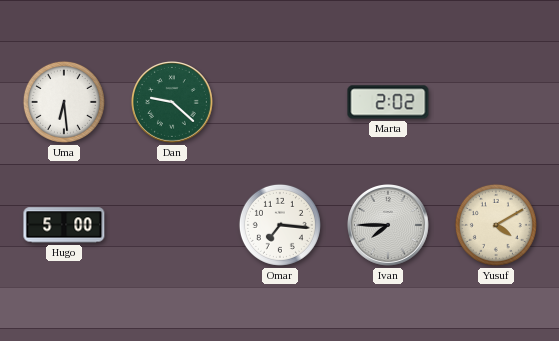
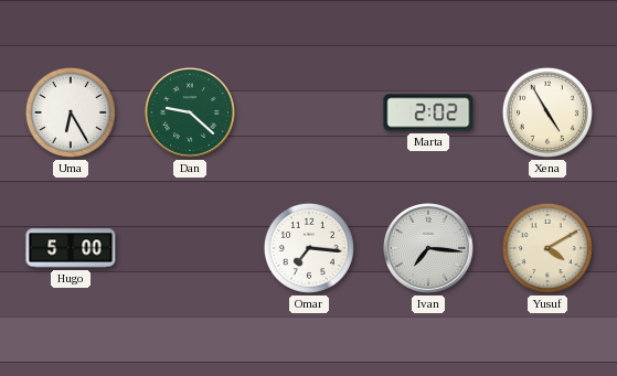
Uma: 6:29 -> 6:25 (71, 112)
Xena: none -> 4:55 (547, 112)
Ivan: 7:45 -> 7:16 (429, 249)
